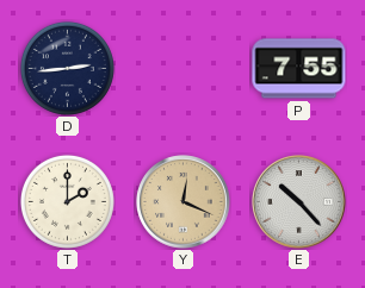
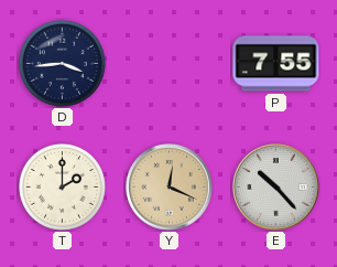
D: 2:44 -> 3:44 (62, 63)
